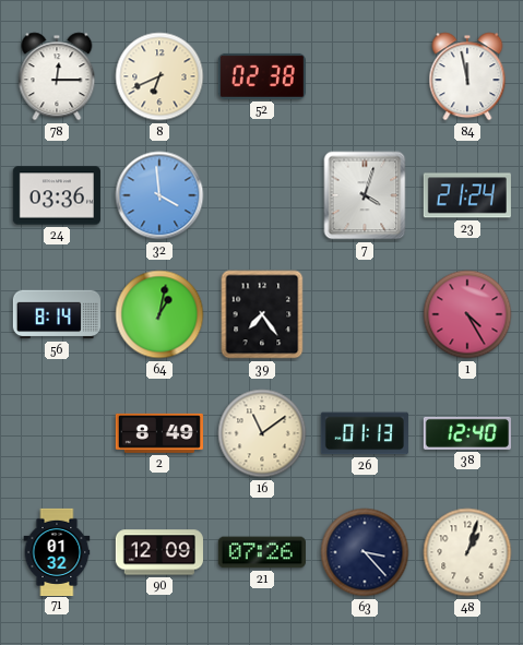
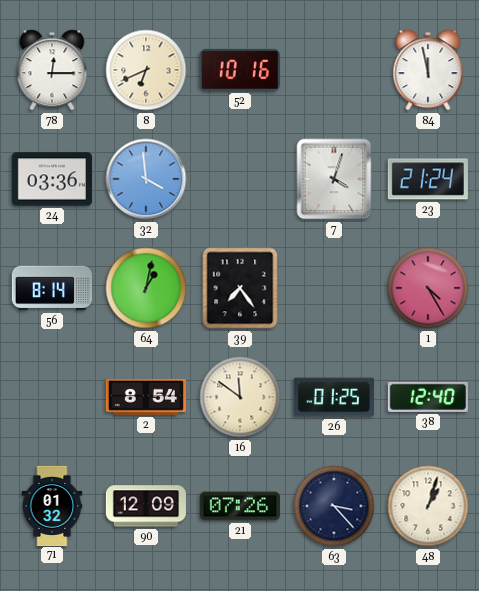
52: 02:38 -> 10:16 (240, 70)
2: 8:49 -> 8:54 (146, 397)
16: 11:09 -> 11:51 (240, 397)
26: 01:13 -> 01:25 (334, 397)
